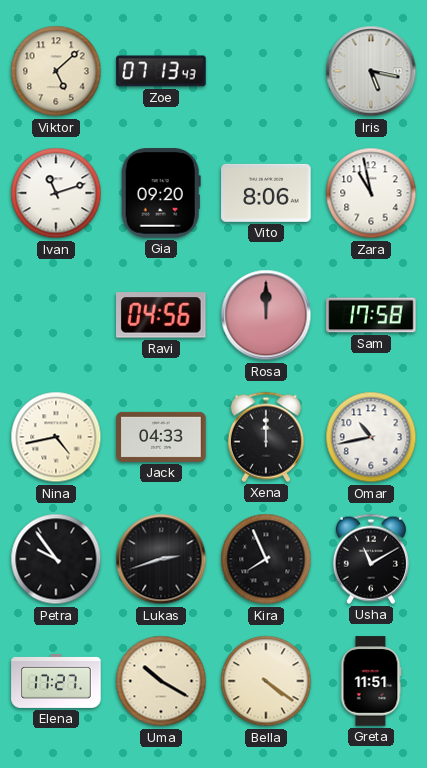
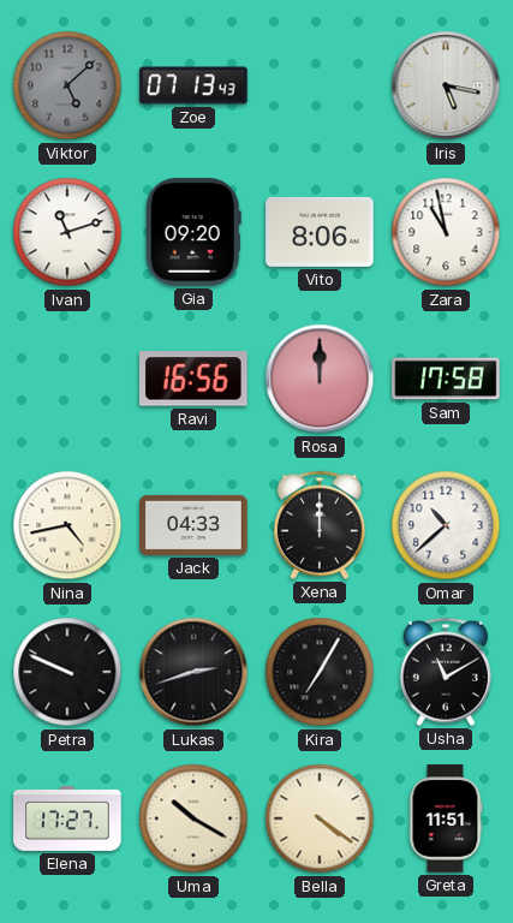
Viktor dial: cream -> grey (67, 85)
Ravi: 04:56 -> 16:56 (195, 379)
Omar: 10:43 -> 10:38 (446, 525)
Petra: 9:54 -> 9:49 (67, 672)
Kira: 7:56 -> 7:05 (320, 672)
